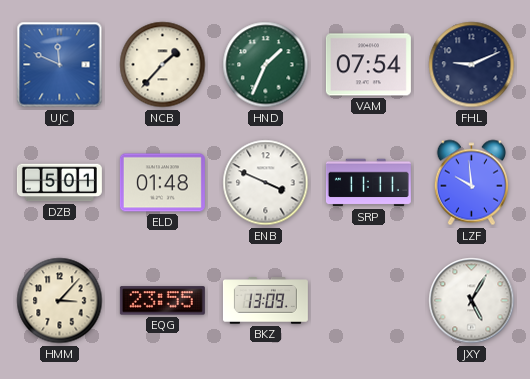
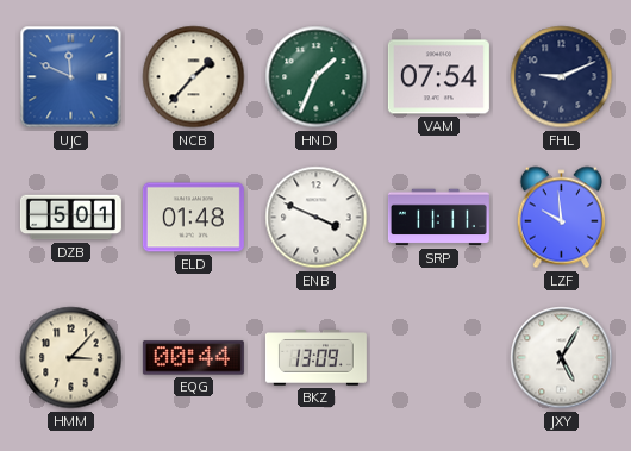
EQG: 23:55 -> 00:44 (193, 358)
